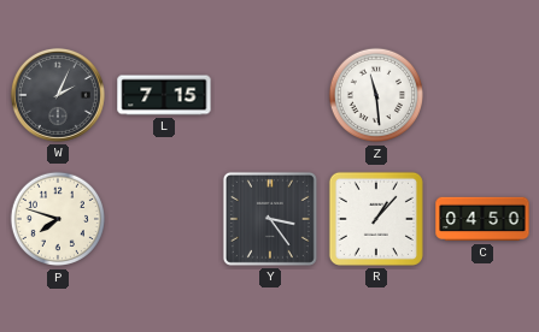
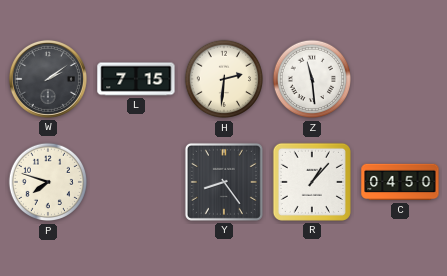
W: 2:04 -> 2:09 (48, 79)
H: none -> 2:31 (224, 79)
Y: 3:24 -> 8:24 (224, 182)
